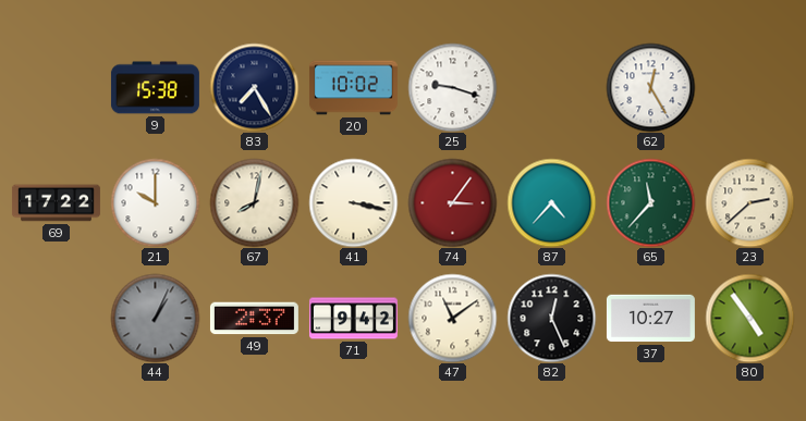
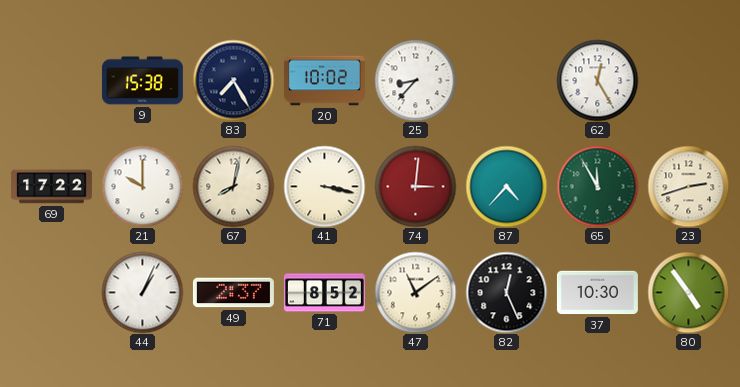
25: 9:18 -> 8:37 (415, 80)
74: 3:06 -> 3:01 (415, 186)
65: 11:37 -> 11:55 (597, 186)
23: 2:38 -> 2:42 (688, 186)
44 dial: grey -> white (142, 292)
71: 9:42 -> 8:52 (324, 293)
37: 10:27 -> 10:30 (597, 293)
